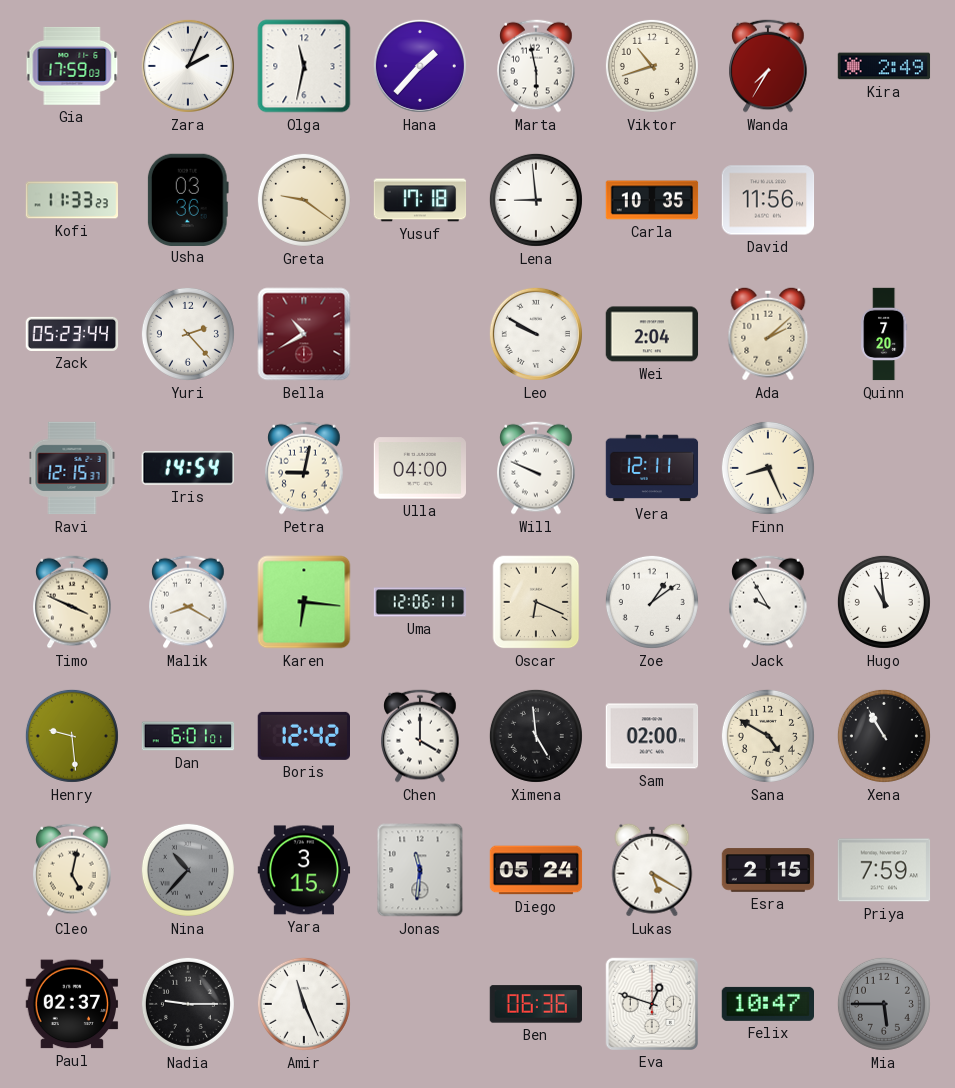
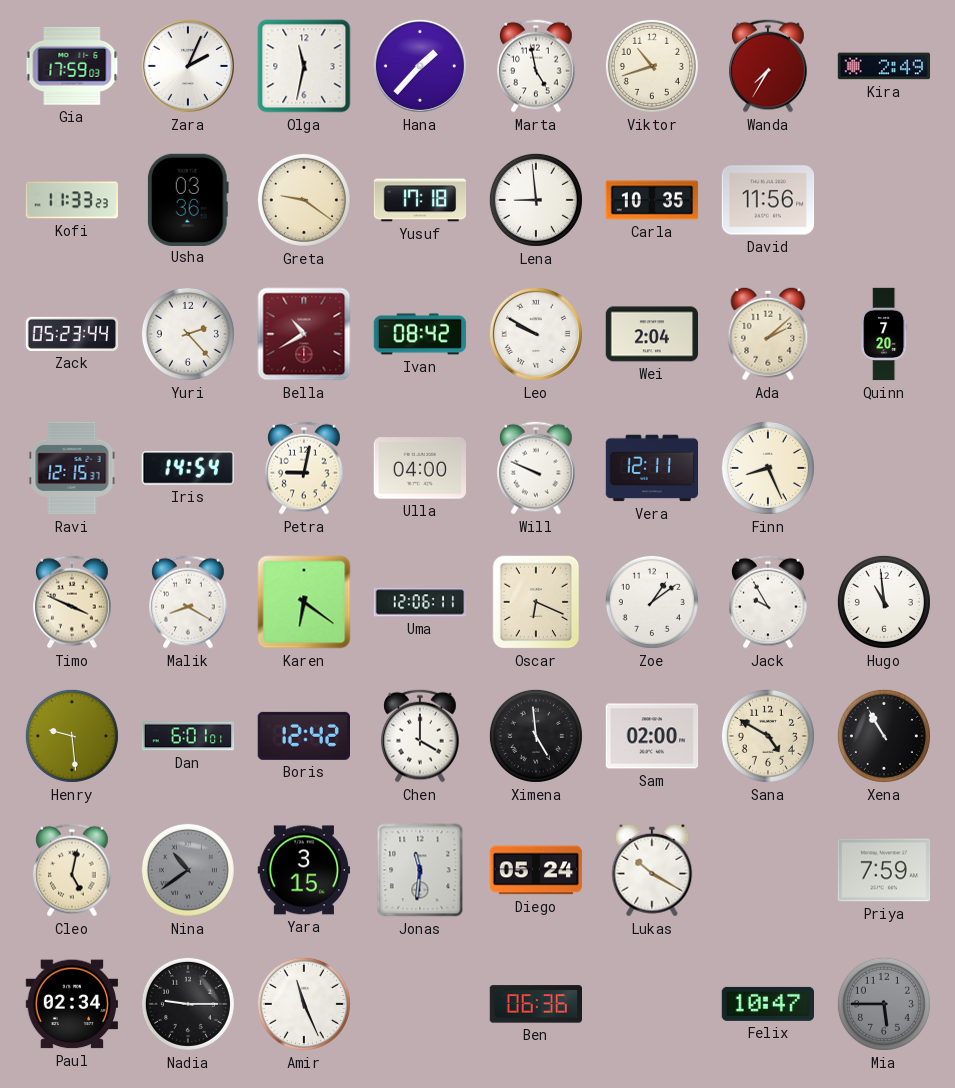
Marta: 5:58 -> 4:58 (536, 66)
Ivan: none -> 08:42 (420, 334)
Karen: 6:16 -> 6:21 (304, 602)
Nina: 10:37 -> 10:39 (188, 870)
Lukas: 5:20 -> 10:20 (652, 870)
Esra: 2:15 -> none (768, 870)
Paul: 02:37 -> 02:34 (72, 1004)
Eva: 12:48 -> none (651, 1003)
